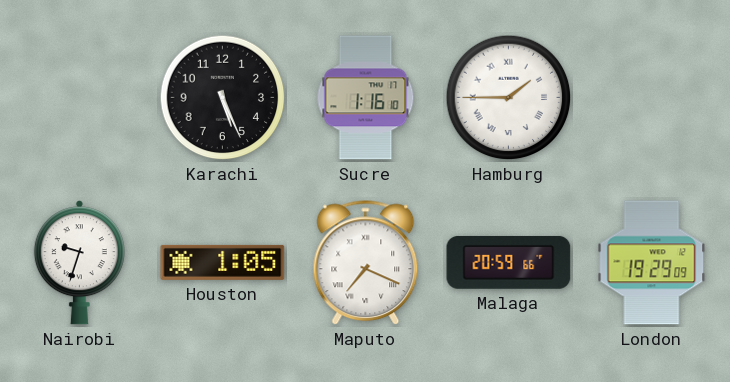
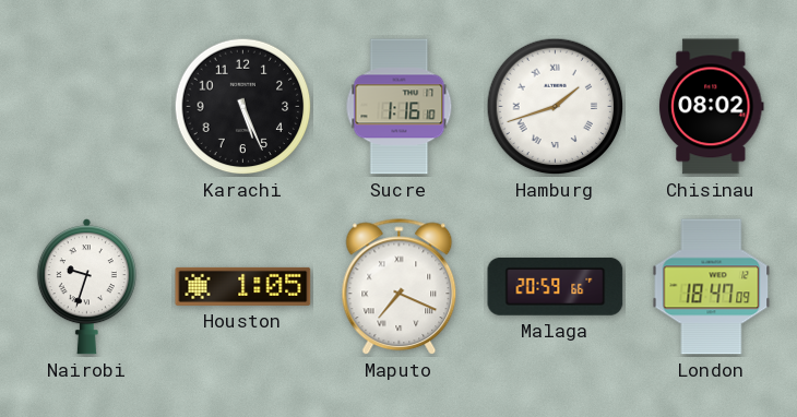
Hamburg: 1:45 -> 1:42 (556, 107)
Chisinau: none -> 08:02 (712, 107)
London: 19:29 -> 18:47 (712, 287)
